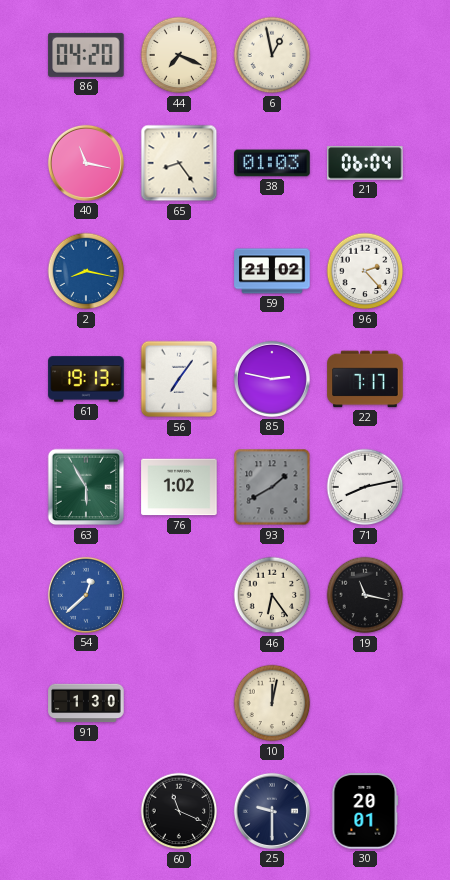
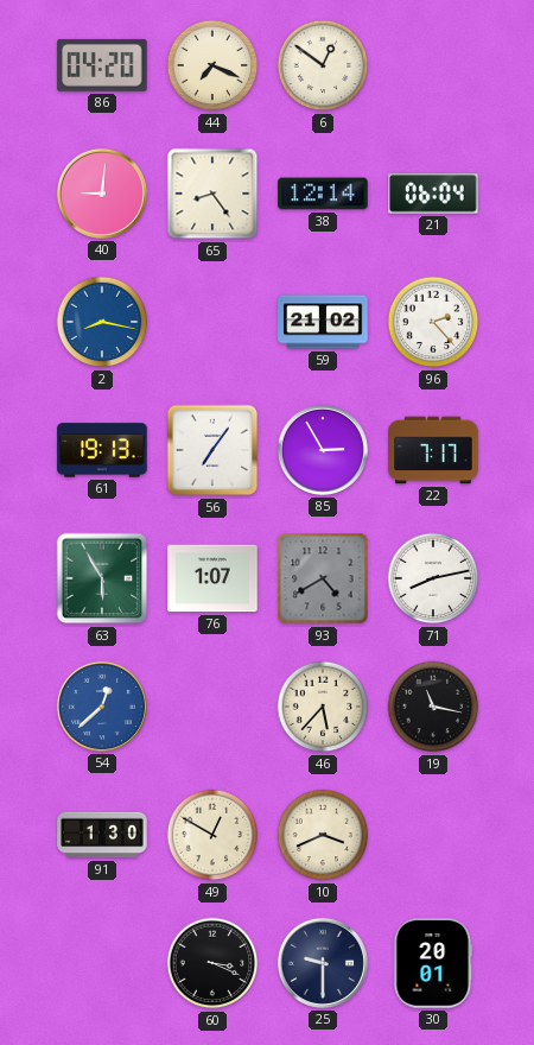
6: 12:58 -> 12:51 (323, 65)
40: 11:17 -> 9:01 (102, 194)
38: 01:03 -> 12:14 (323, 194)
85: 2:47 -> 2:55 (323, 450)
76: 1:02 -> 1:07 (212, 578)
93: 1:40 -> 4:40 (323, 578)
46: 6:24 -> 5:37 (323, 707)
49: none -> 12:50 (212, 835)
10: 12:02 -> 3:41 (323, 835)
60: 11:19 -> 3:19 (212, 963)
